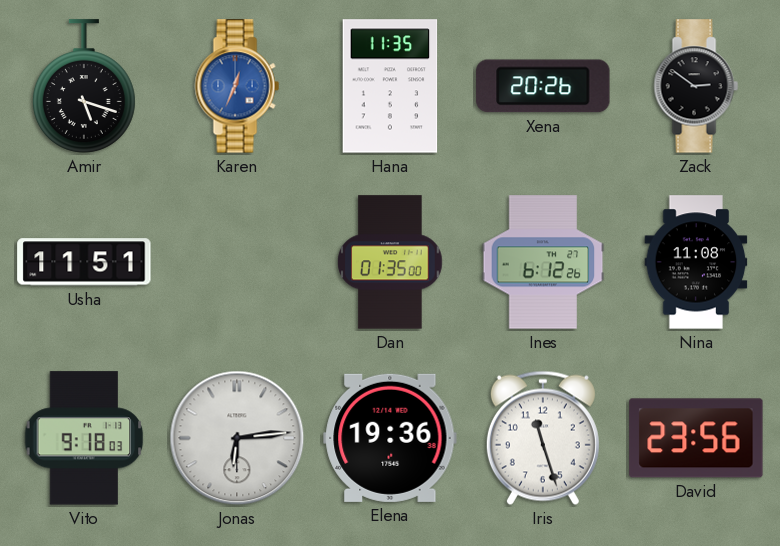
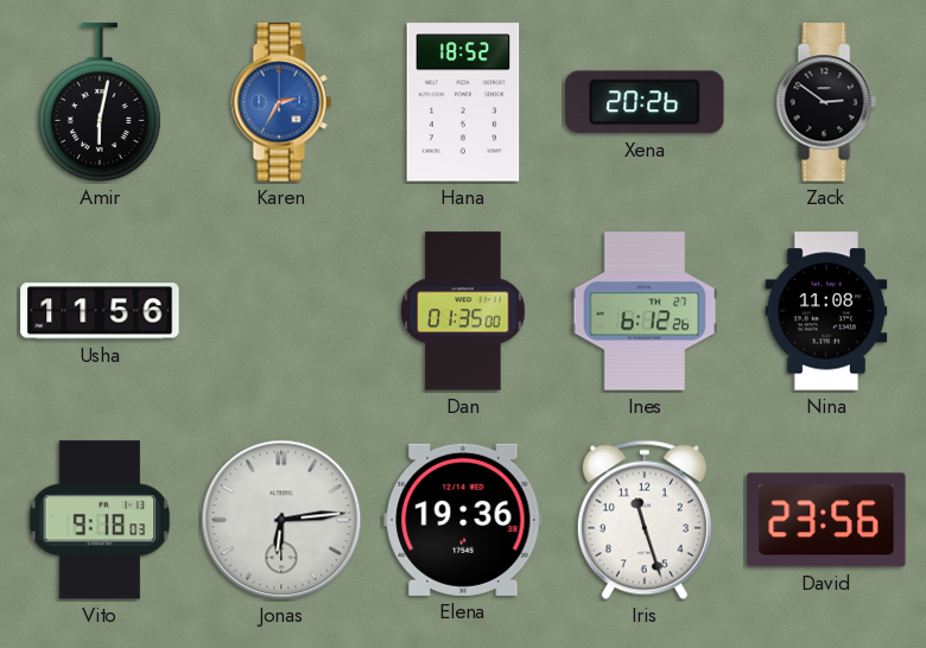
Amir: 5:18 -> 6:02 (100, 102)
Karen: 12:34 -> 2:35 (281, 102)
Hana: 11:35 -> 18:52 (463, 102)
Usha: 11:51 -> 11:56 (100, 311)
